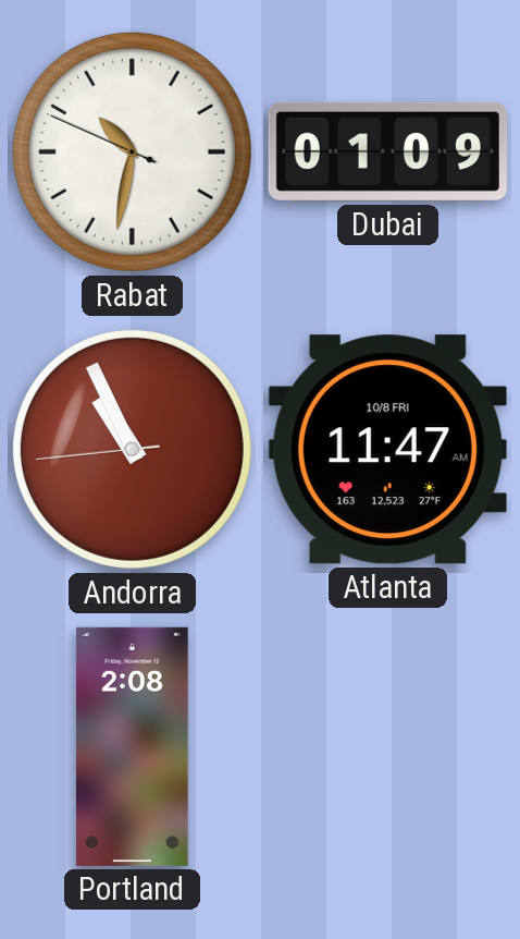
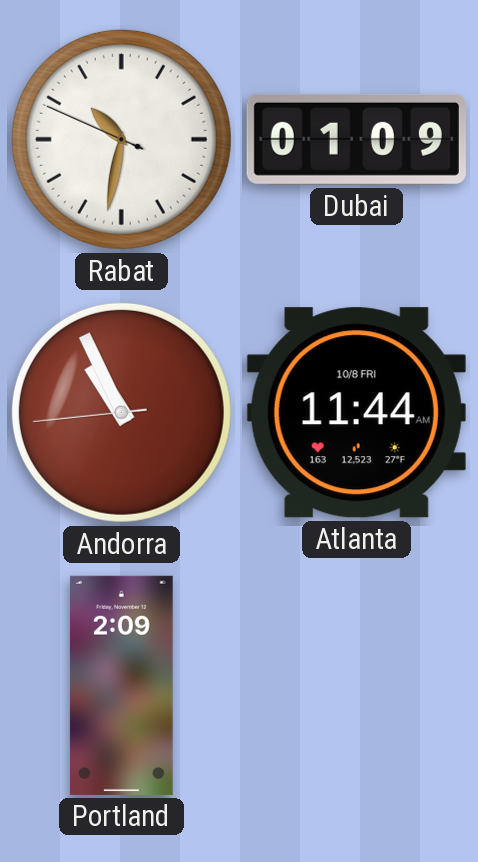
Atlanta: 11:47 -> 11:44 (356, 413)
Portland: 2:08 -> 2:09 (121, 685)
